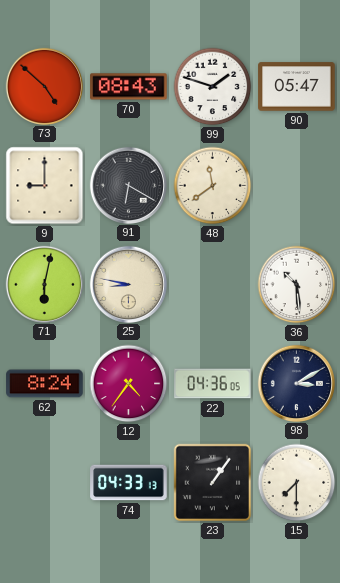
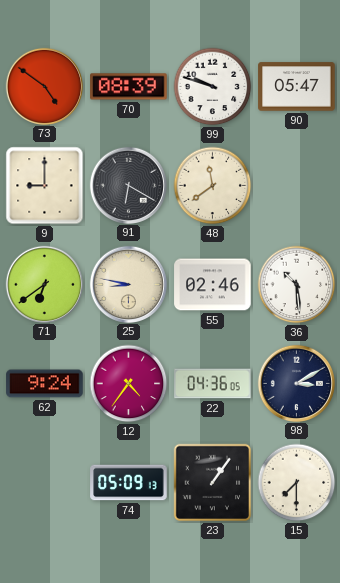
73: 4:52 -> 4:51 (44, 86)
70: 08:43 -> 08:39 (129, 87)
99: 1:48 -> 9:48 (213, 87)
71: 6:02 -> 6:39 (44, 284)
55: none -> 02:46 (213, 285)
62: 8:24 -> 9:24 (45, 384)
74: 04:33 -> 05:09 (129, 483)
